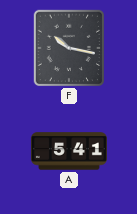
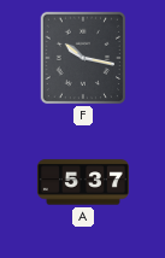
A: 5:41 -> 5:37 (83, 182)
